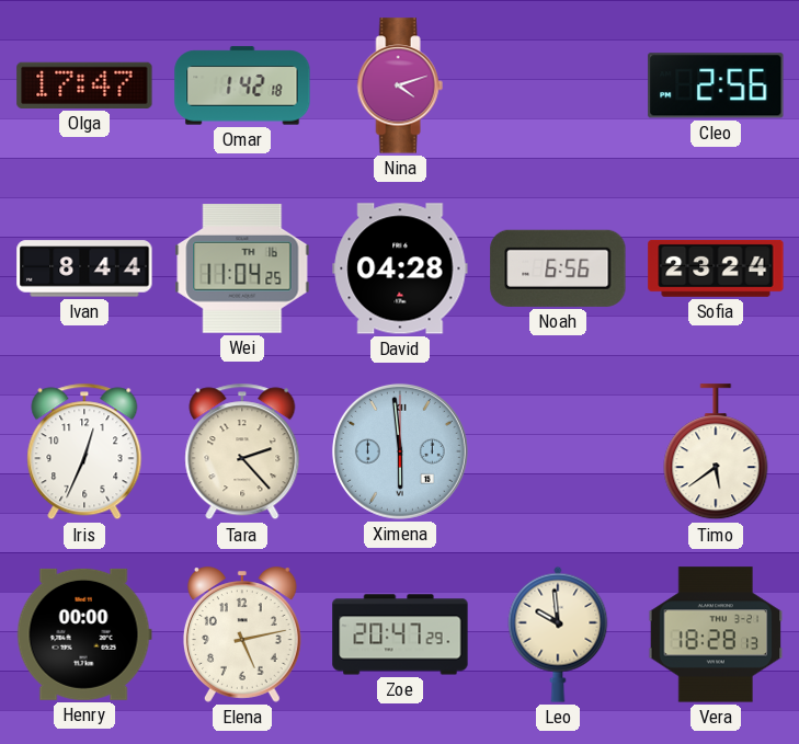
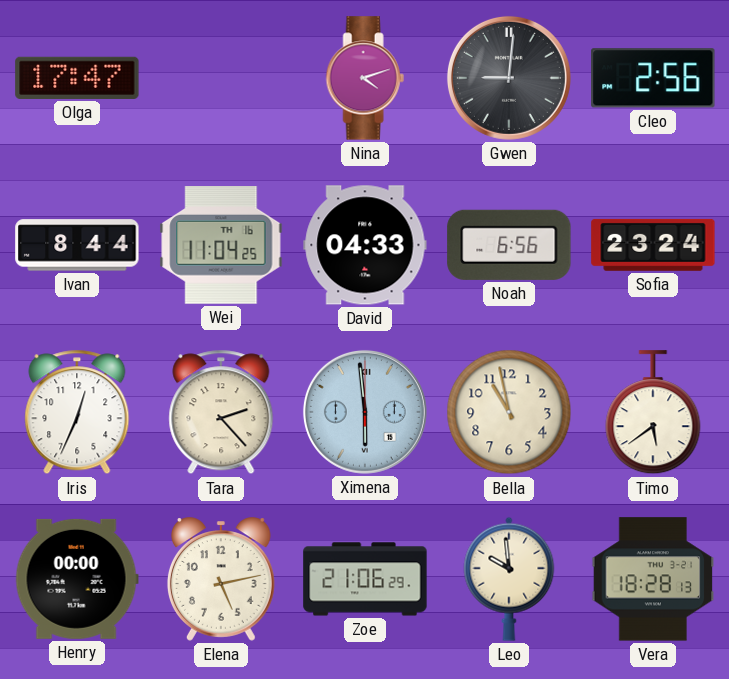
Omar: 1:42 -> none (242, 85)
Gwen: none -> 9:01 (509, 78)
David: 04:28 -> 04:33 (365, 245)
Bella: none -> 10:58 (509, 412)
Zoe: 20:47 -> 21:06 (365, 579)
